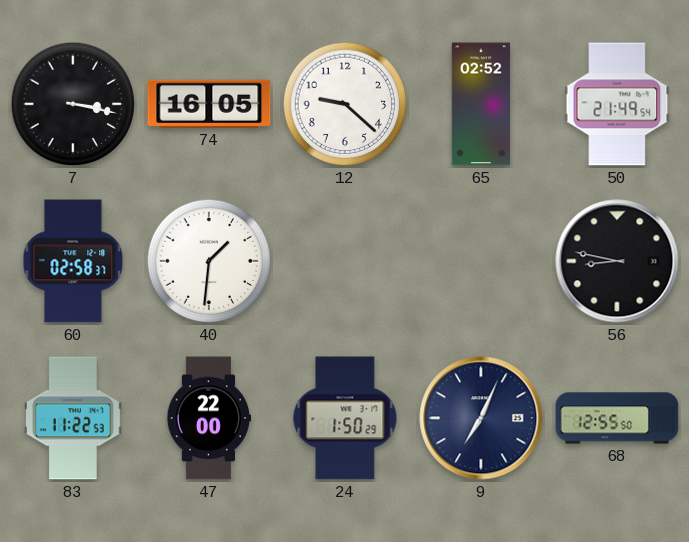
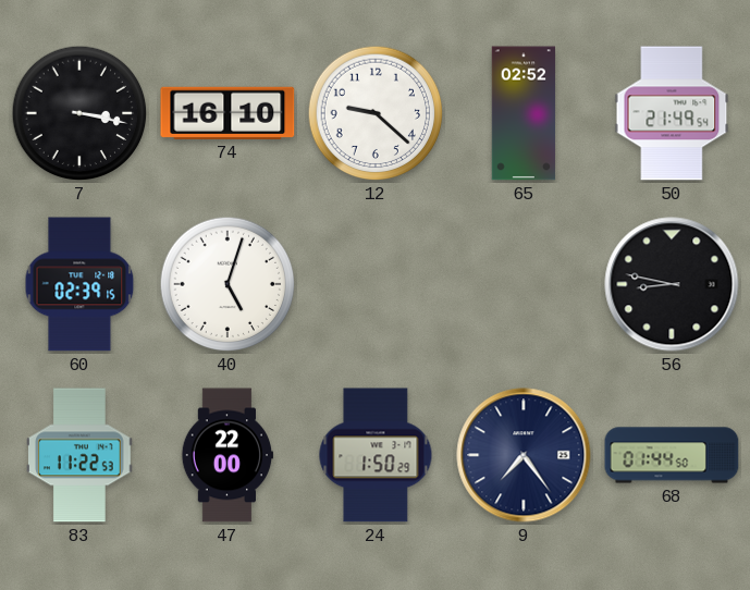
74: 16:05 -> 16:10 (228, 113)
60: 02:58 -> 02:39 (79, 284)
40: 1:31 -> 5:03 (228, 284)
9: 7:04 -> 7:24 (524, 455)
68: 12:55 -> 01:44 (672, 455)
